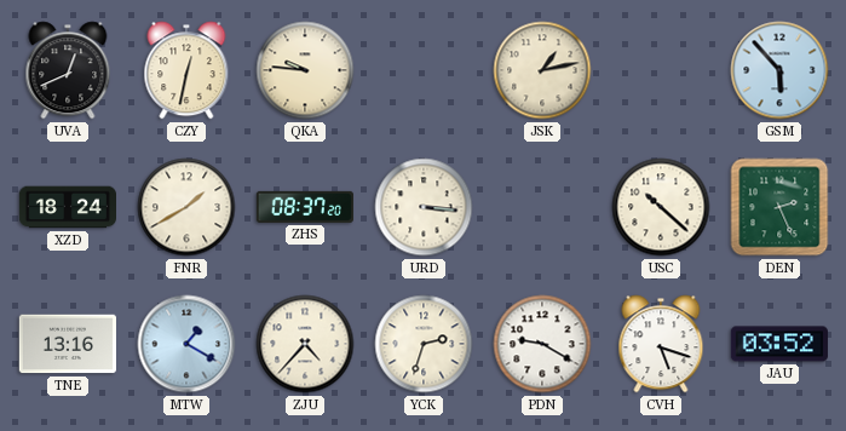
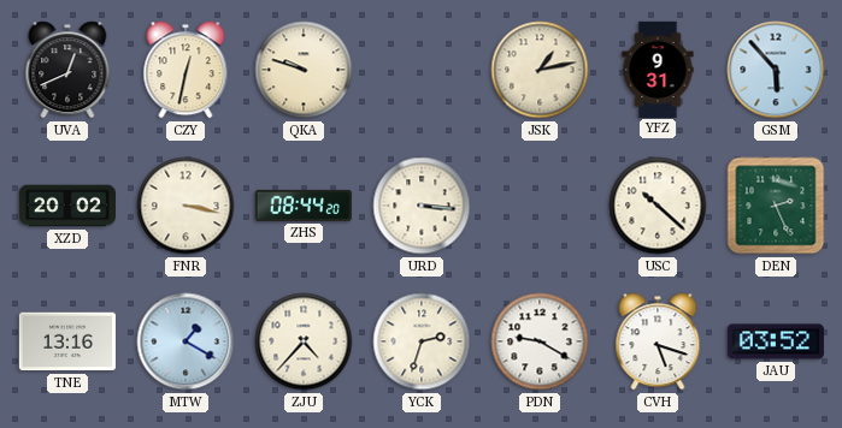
QKA: 9:46 -> 9:48 (304, 70)
YFZ: none -> 9:31 (658, 69)
XZD: 18:24 -> 20:02 (66, 206)
FNR: 1:40 -> 3:17 (186, 206)
ZHS: 08:37 -> 08:44 (304, 206)
